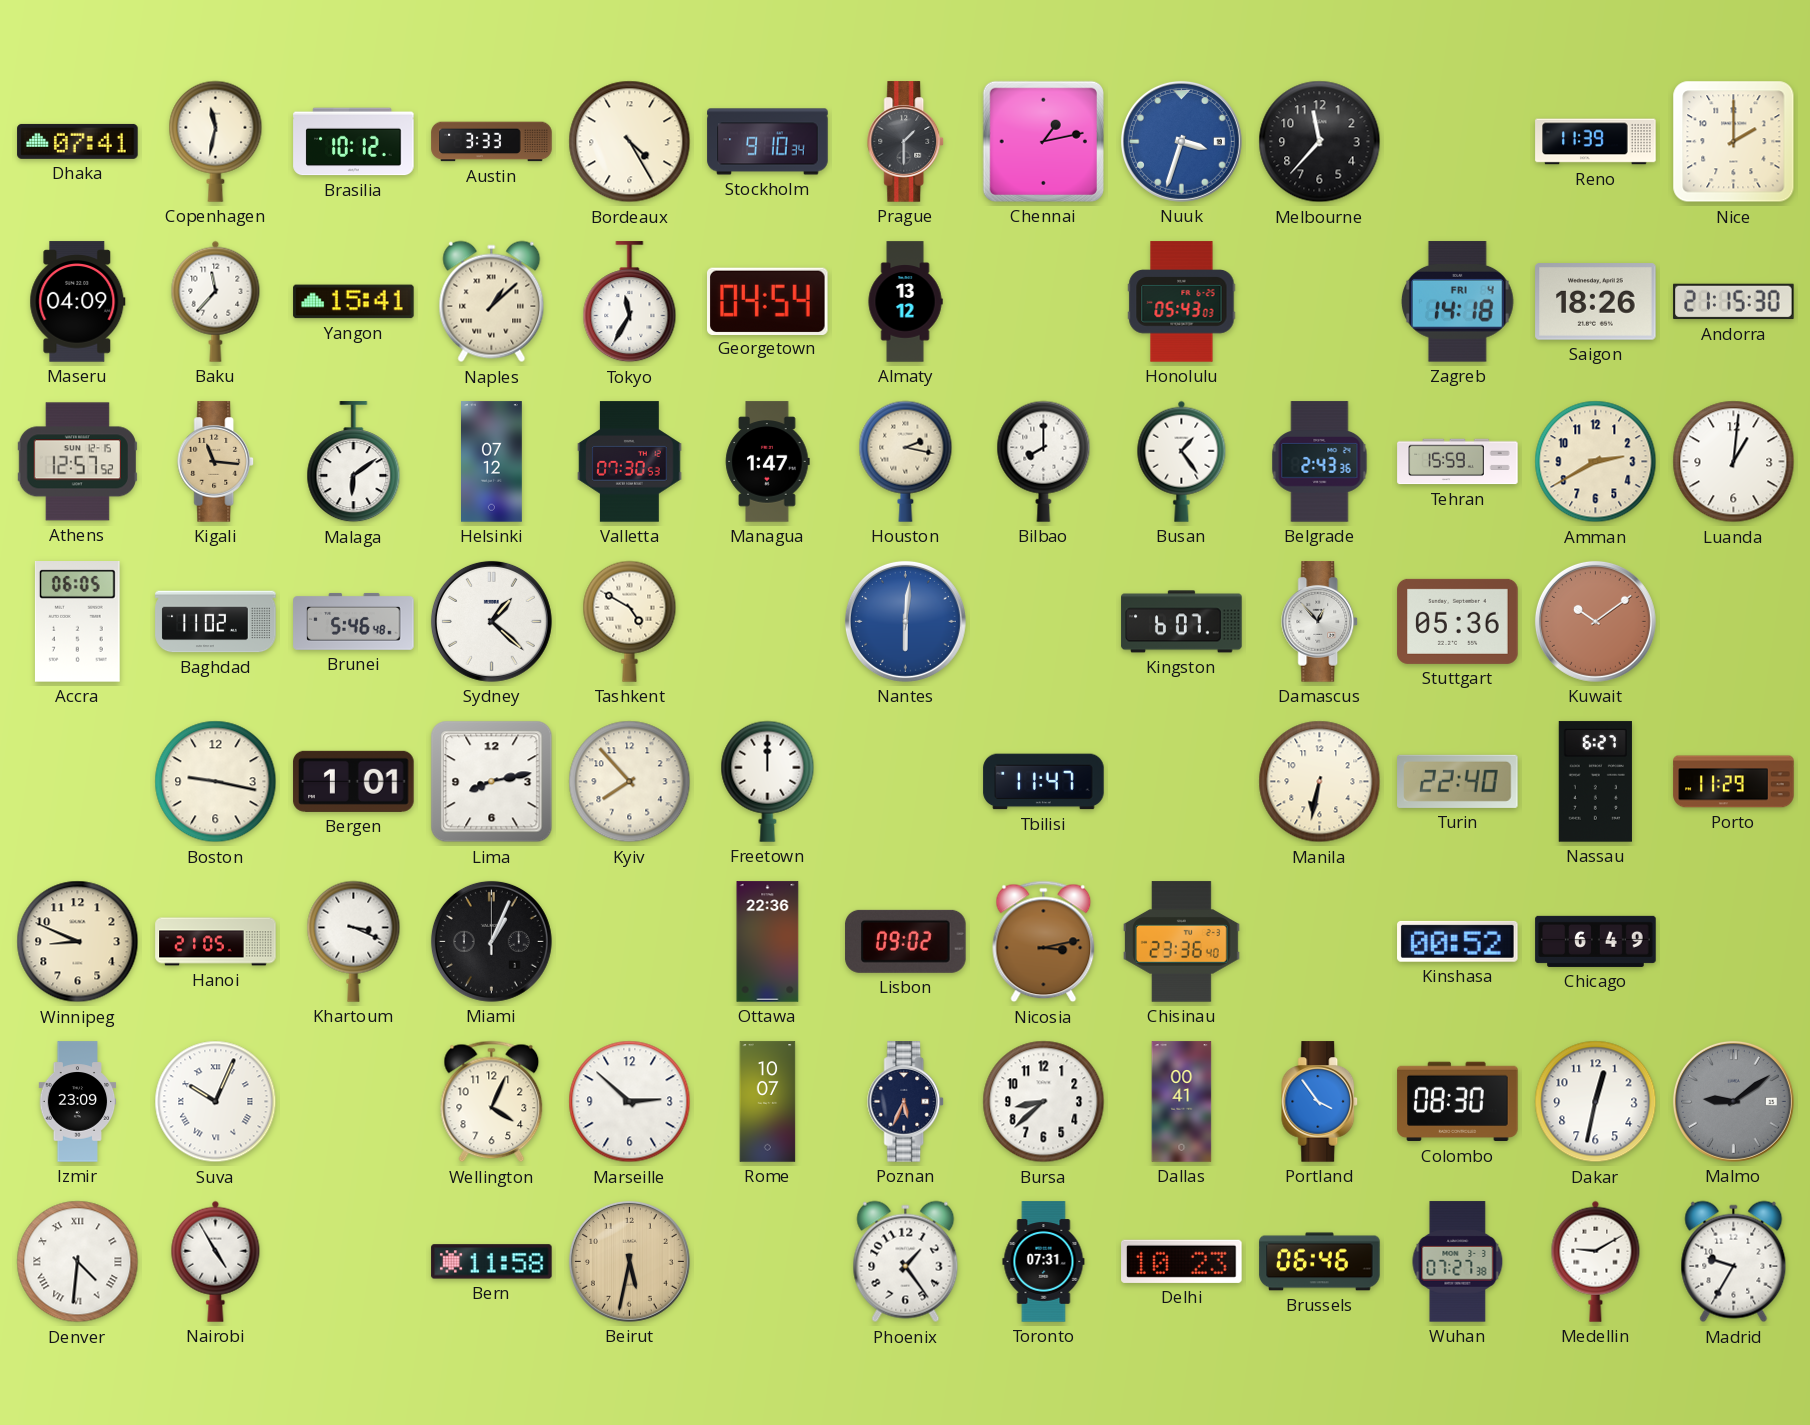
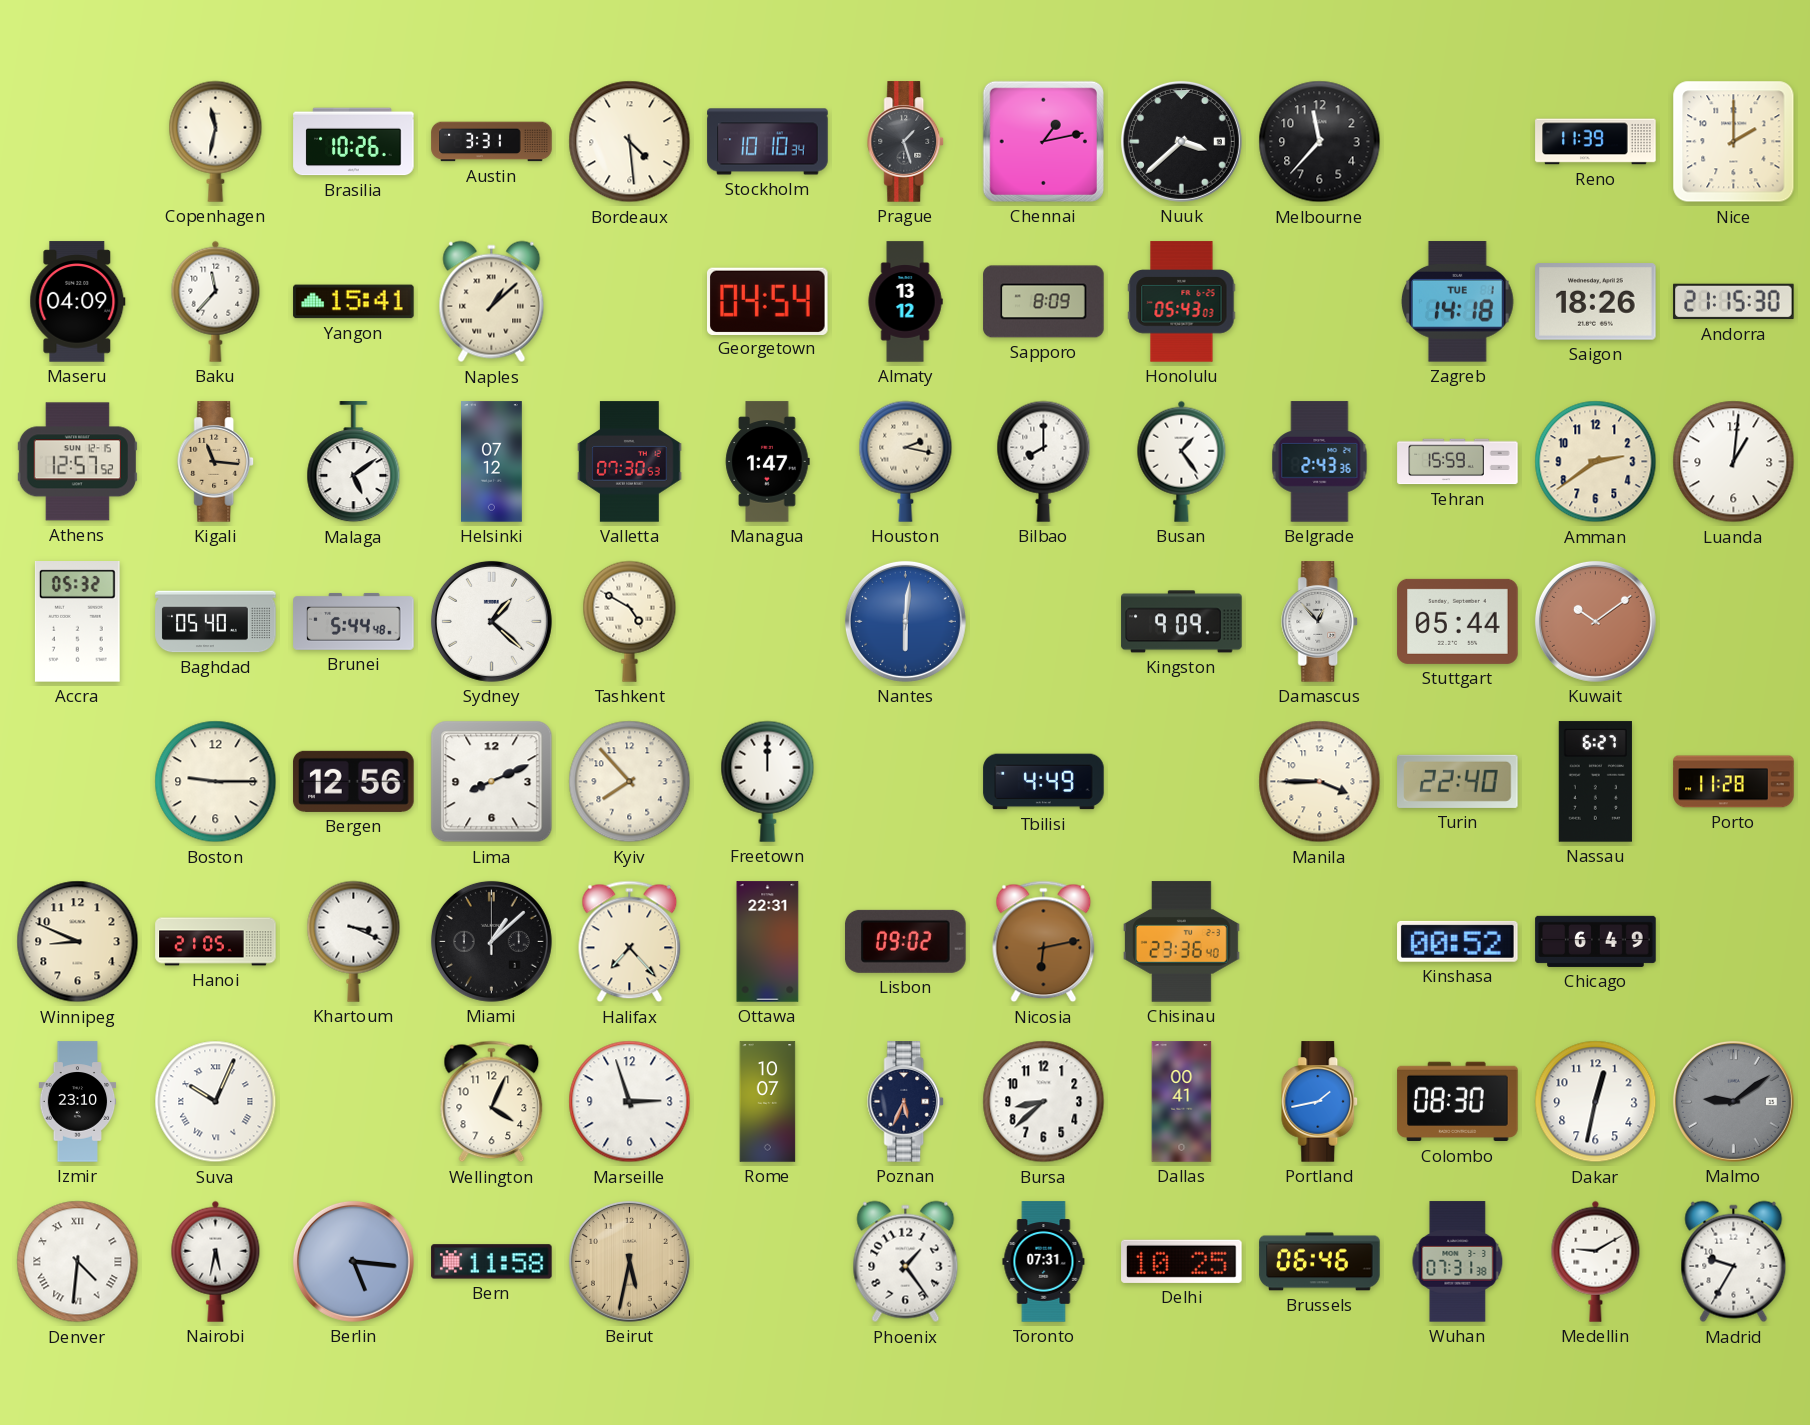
Dhaka: 07:41 -> none (78, 141)
Brasilia: 10:12 -> 10:26 (354, 142)
Austin: 3:33 -> 3:31 (492, 142)
Bordeaux: 4:25 -> 4:29 (630, 142)
Stockholm: 9:10 -> 10:10 (768, 142)
Prague: 1:30 -> 1:27 (906, 142)
Nuuk: 3:33 -> 3:38 (1181, 141)
Nuuk dial: blue -> black (1181, 141)
Tokyo: 11:35 -> none (630, 302)
Sapporo: none -> 8:09 (1044, 302)
Zagreb date: FRI 4 -> TUE 1 (1458, 302)
Malaga: 6:09 -> 5:09 (354, 462)
Amman: 2:40 -> 2:39 (1596, 462)
Accra: 06:05 -> 05:32 (77, 622)
Baghdad: 11:02 -> 05:40 (216, 622)
Brunei: 5:46 -> 5:44 (354, 621)
Kingston: 6:07 -> 9:09 (1182, 622)
Stuttgart: 05:36 -> 05:44 (1458, 621)
Boston: 9:17 -> 9:15 (216, 782)
Bergen: 1:01 -> 12:56 (354, 781)
Lima: 8:13 -> 8:11 (492, 782)
Tbilisi: 11:47 -> 4:49 (1044, 782)
Manila: 6:32 -> 3:45 (1320, 782)
Porto: 11:29 -> 11:28 (1734, 782)
Miami: 1:04 -> 1:08 (491, 941)
Halifax: none -> 7:23 (630, 942)
Ottawa: 22:36 -> 22:31 (768, 942)
Nicosia: 3:13 -> 6:13 (1044, 942)
Izmir: 23:09 -> 23:10 (78, 1102)
Marseille: 2:52 -> 2:57 (630, 1102)
Portland: 3:54 -> 1:43 (1320, 1102)
Nairobi: 4:55 -> 5:32 (216, 1261)
Berlin: none -> 5:16 (353, 1261)
Delhi: 10:23 -> 10:25 (1182, 1261)
Wuhan: 07:27 -> 07:31 (1458, 1262)
